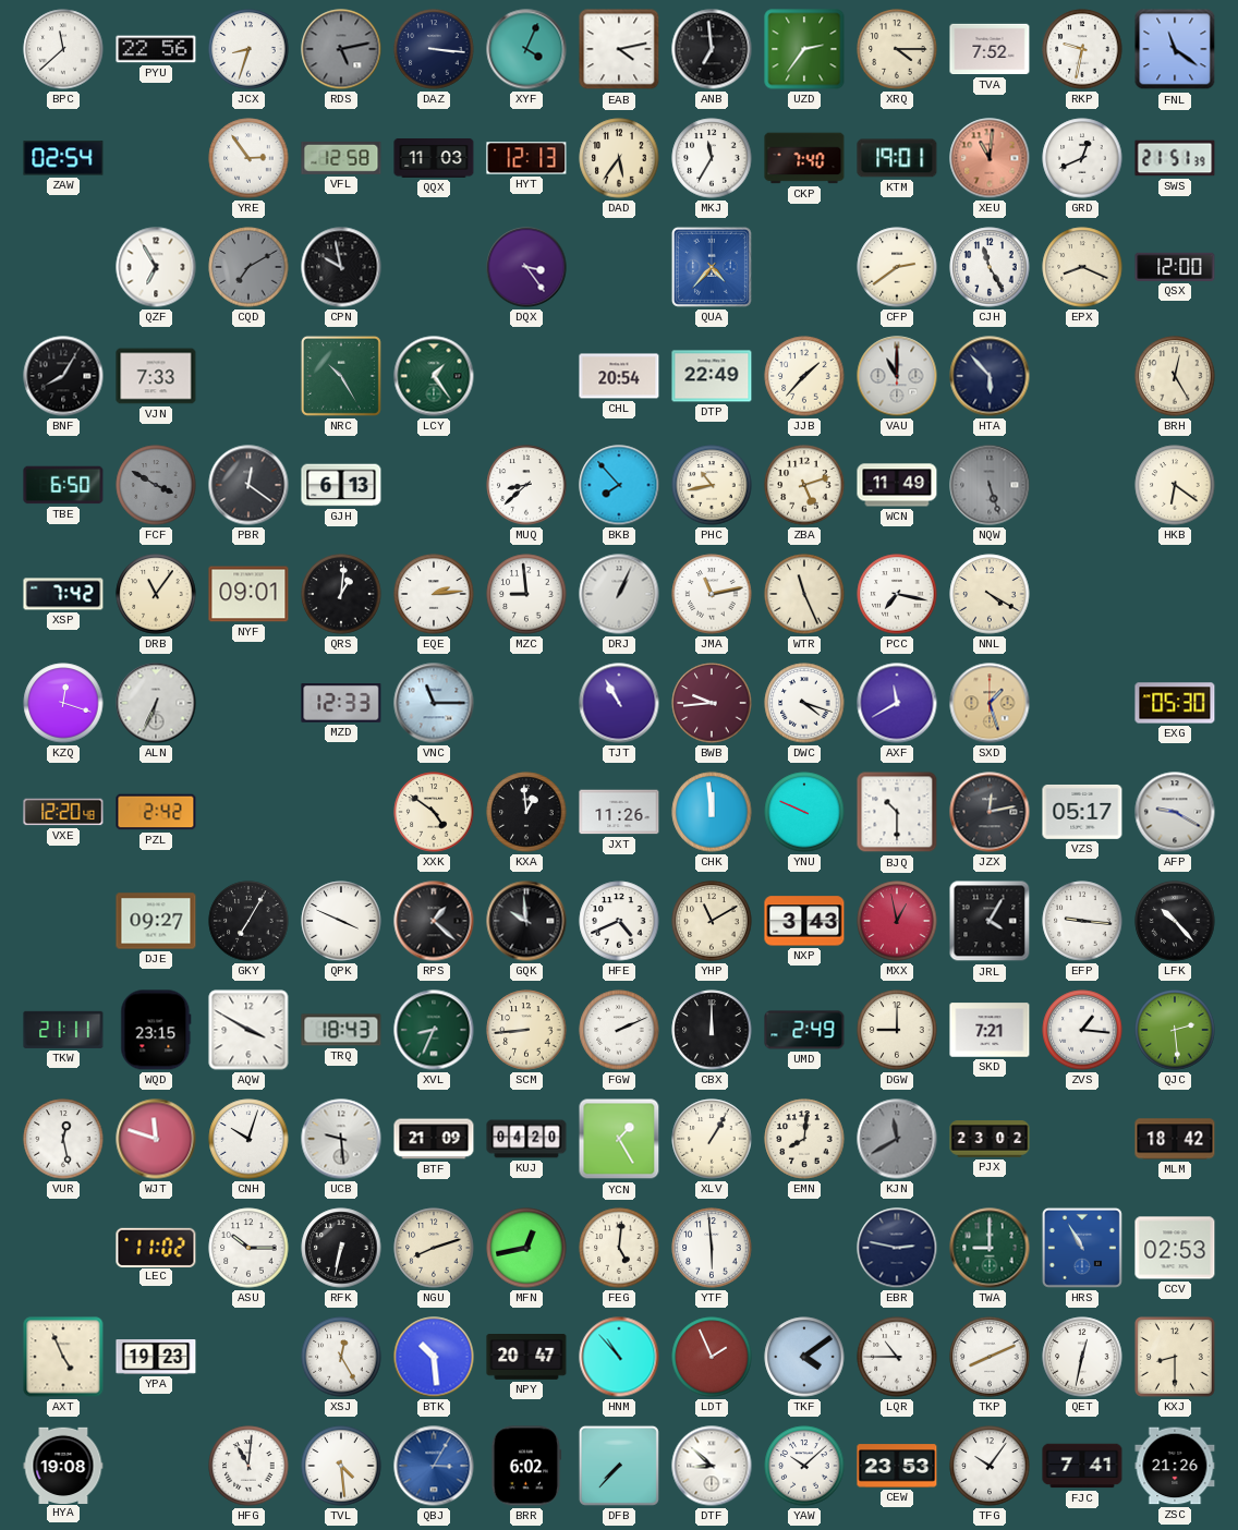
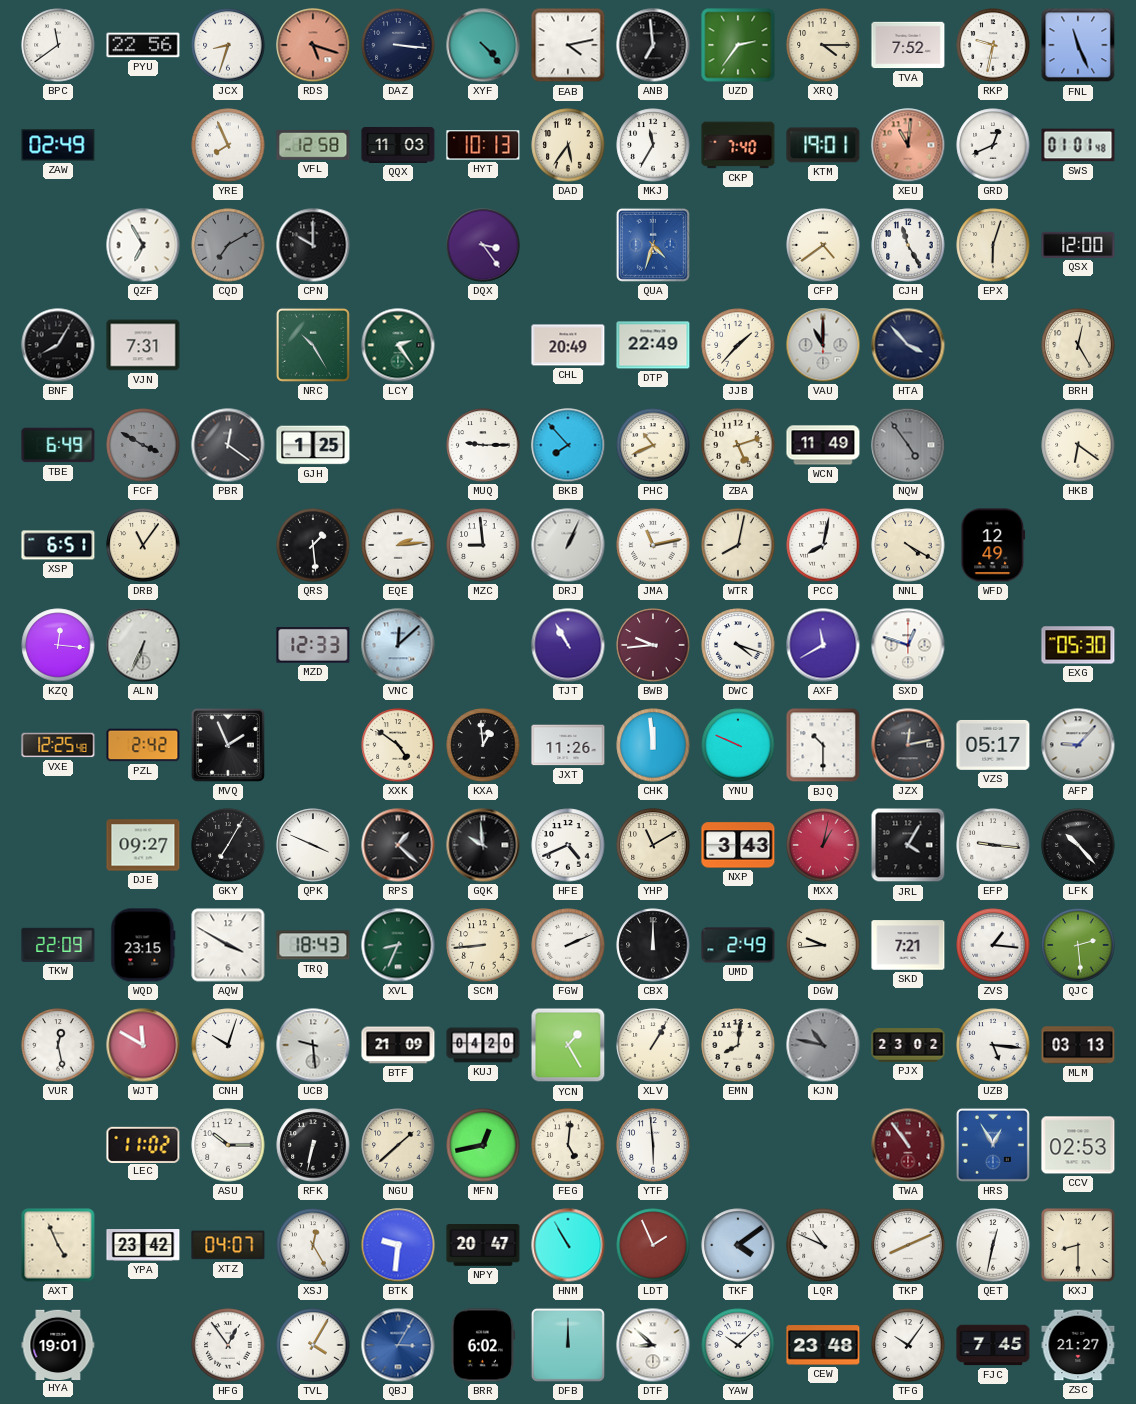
BPC: 11:38 -> 11:39 (58, 45)
RDS: 5:13 -> 5:18 (313, 45)
RDS dial: grey -> salmon (313, 45)
XYF: 4:04 -> 4:23 (483, 45)
FNL: 11:21 -> 11:26 (1078, 45)
ZAW: 02:54 -> 02:49 (58, 145)
YRE: 2:54 -> 7:56 (228, 145)
HYT: 12:13 -> 10:13 (483, 145)
SWS: 21:51 -> 01:01 (1078, 145)
CPN: 9:58 -> 10:00 (313, 245)
QUA: 4:37 -> 4:33 (653, 245)
CFP: 2:39 -> 4:39 (823, 245)
EPX: 8:19 -> 6:03 (993, 245)
VJN: 7:33 -> 7:31 (143, 345)
LCY: 1:24 -> 2:24 (398, 345)
CHL: 20:54 -> 20:49 (568, 345)
HTA: 5:53 -> 3:53 (908, 345)
TBE: 6:50 -> 6:49 (58, 445)
GJH: 6:13 -> 1:25 (313, 445)
MUQ: 8:38 -> 9:15 (483, 445)
PHC: 10:43 -> 10:41 (653, 445)
NQW: 5:27 -> 4:54 (908, 445)
XSP: 7:42 -> 6:51 (58, 545)
NYF: 09:01 -> none (248, 594)
QRS: 1:01 -> 1:29 (313, 545)
WTR: 11:26 -> 8:02 (738, 545)
PCC: 7:17 -> 8:02 (823, 545)
WFD: none -> 12:49 (993, 545)
KZQ: 12:18 -> 12:16 (58, 645)
VNC: 11:15 -> 12:08 (398, 645)
SXD: 1:27 -> 12:48 (908, 645)
SXD dial: champagne -> white (908, 645)
VXE: 12:20 -> 12:25 (58, 745)
MVQ: none -> 1:56 (228, 745)
AFP: 9:20 -> 9:07 (1078, 745)
MXX: 12:58 -> 1:02 (823, 845)
TKW: 21:11 -> 22:09 (58, 945)
DGW: 9:00 -> 9:44 (823, 945)
WJT: 11:48 -> 11:50 (143, 1045)
KJN: 11:40 -> 10:47 (823, 1045)
UZB: none -> 5:16 (993, 1045)
MLM: 18:42 -> 03:13 (1078, 1045)
NGU: 8:12 -> 1:38 (398, 1145)
EBR: 2:47 -> none (897, 1248)
TWA: 9:00 -> 10:54 (908, 1145)
TWA dial: green -> burgundy (908, 1145)
HRS: 10:55 -> 12:55 (993, 1145)
YPA: 19:23 -> 23:42 (143, 1246)
XTZ: none -> 04:07 (228, 1245)
BTK: 10:29 -> 9:31 (398, 1245)
HNM: 10:53 -> 10:55 (568, 1245)
LQR: 10:45 -> 10:49 (823, 1245)
HYA: 19:08 -> 19:01 (58, 1344)
HFG: 11:01 -> 12:54 (228, 1345)
TVL: 4:29 -> 4:05 (313, 1345)
DFB: 7:37 -> 12:00 (568, 1345)
CEW: 23:53 -> 23:48 (823, 1345)
FJC: 7:41 -> 7:45 (993, 1345)
ZSC: 21:26 -> 21:27 (1078, 1345)
